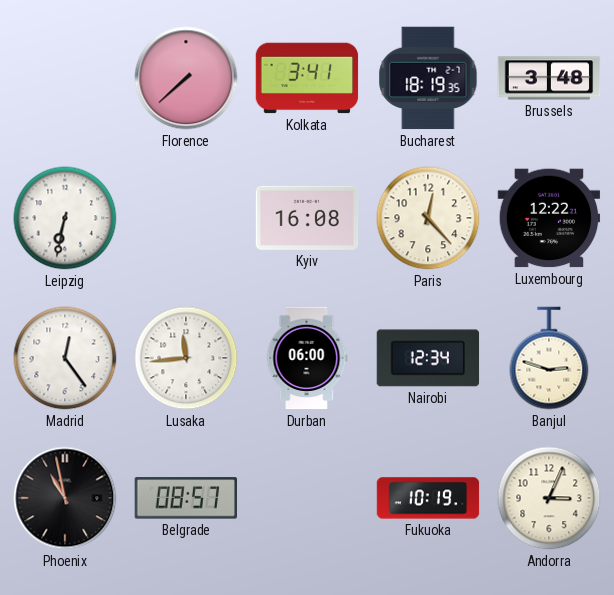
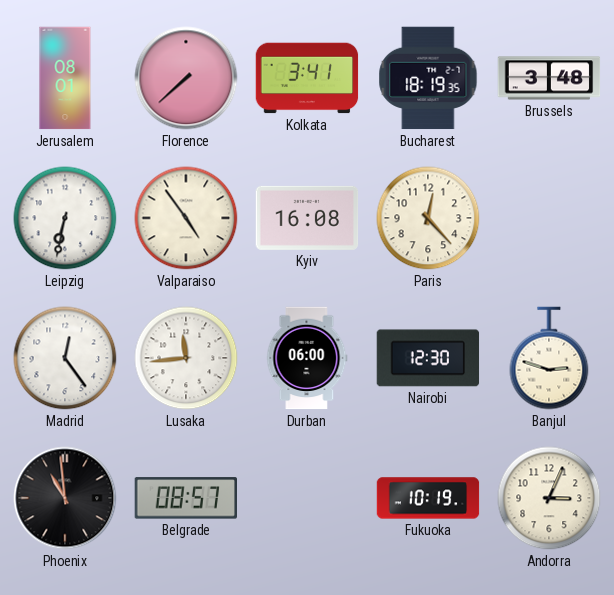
Jerusalem: none -> 08:01 (65, 78)
Valparaiso: none -> 4:54 (186, 218)
Luxembourg: 12:22 -> none (549, 218)
Nairobi: 12:34 -> 12:30 (428, 358)
Phoenix: 10:58 -> 10:59 (65, 498)
